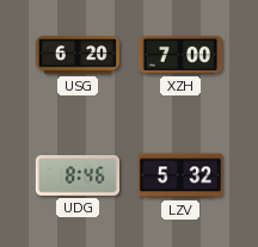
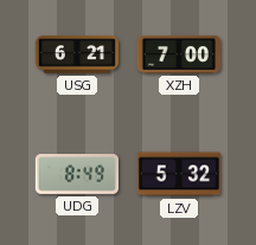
USG: 6:20 -> 6:21 (76, 54)
UDG: 8:46 -> 8:49 (76, 174)
